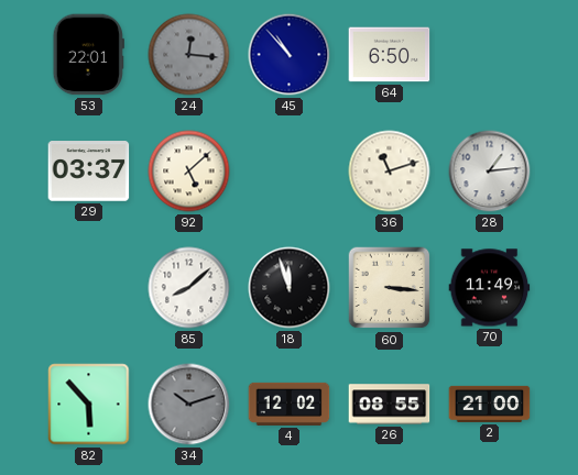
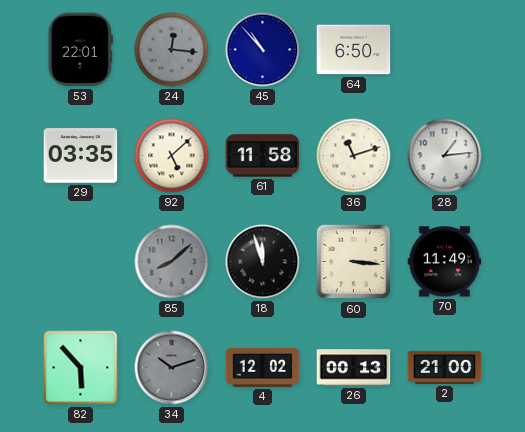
29: 03:37 -> 03:35 (81, 156)
61: none -> 11:58 (263, 156)
85 dial: white -> grey (172, 262)
26: 08:55 -> 00:13 (354, 368)
